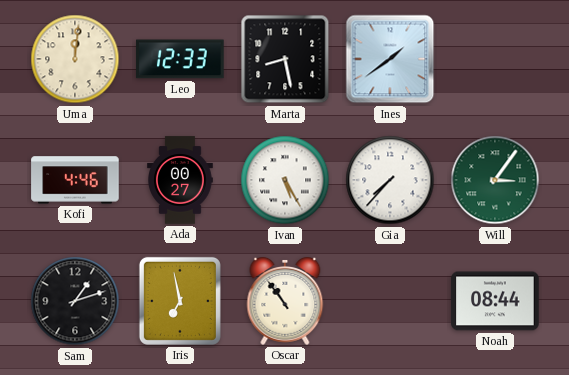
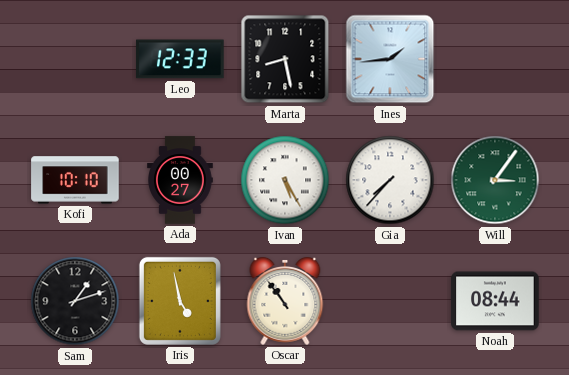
Uma: 12:01 -> none (75, 59)
Ines: 1:39 -> 1:44 (390, 59)
Kofi: 4:46 -> 10:10 (75, 180)
Iris: 6:58 -> 4:58 (180, 301)
